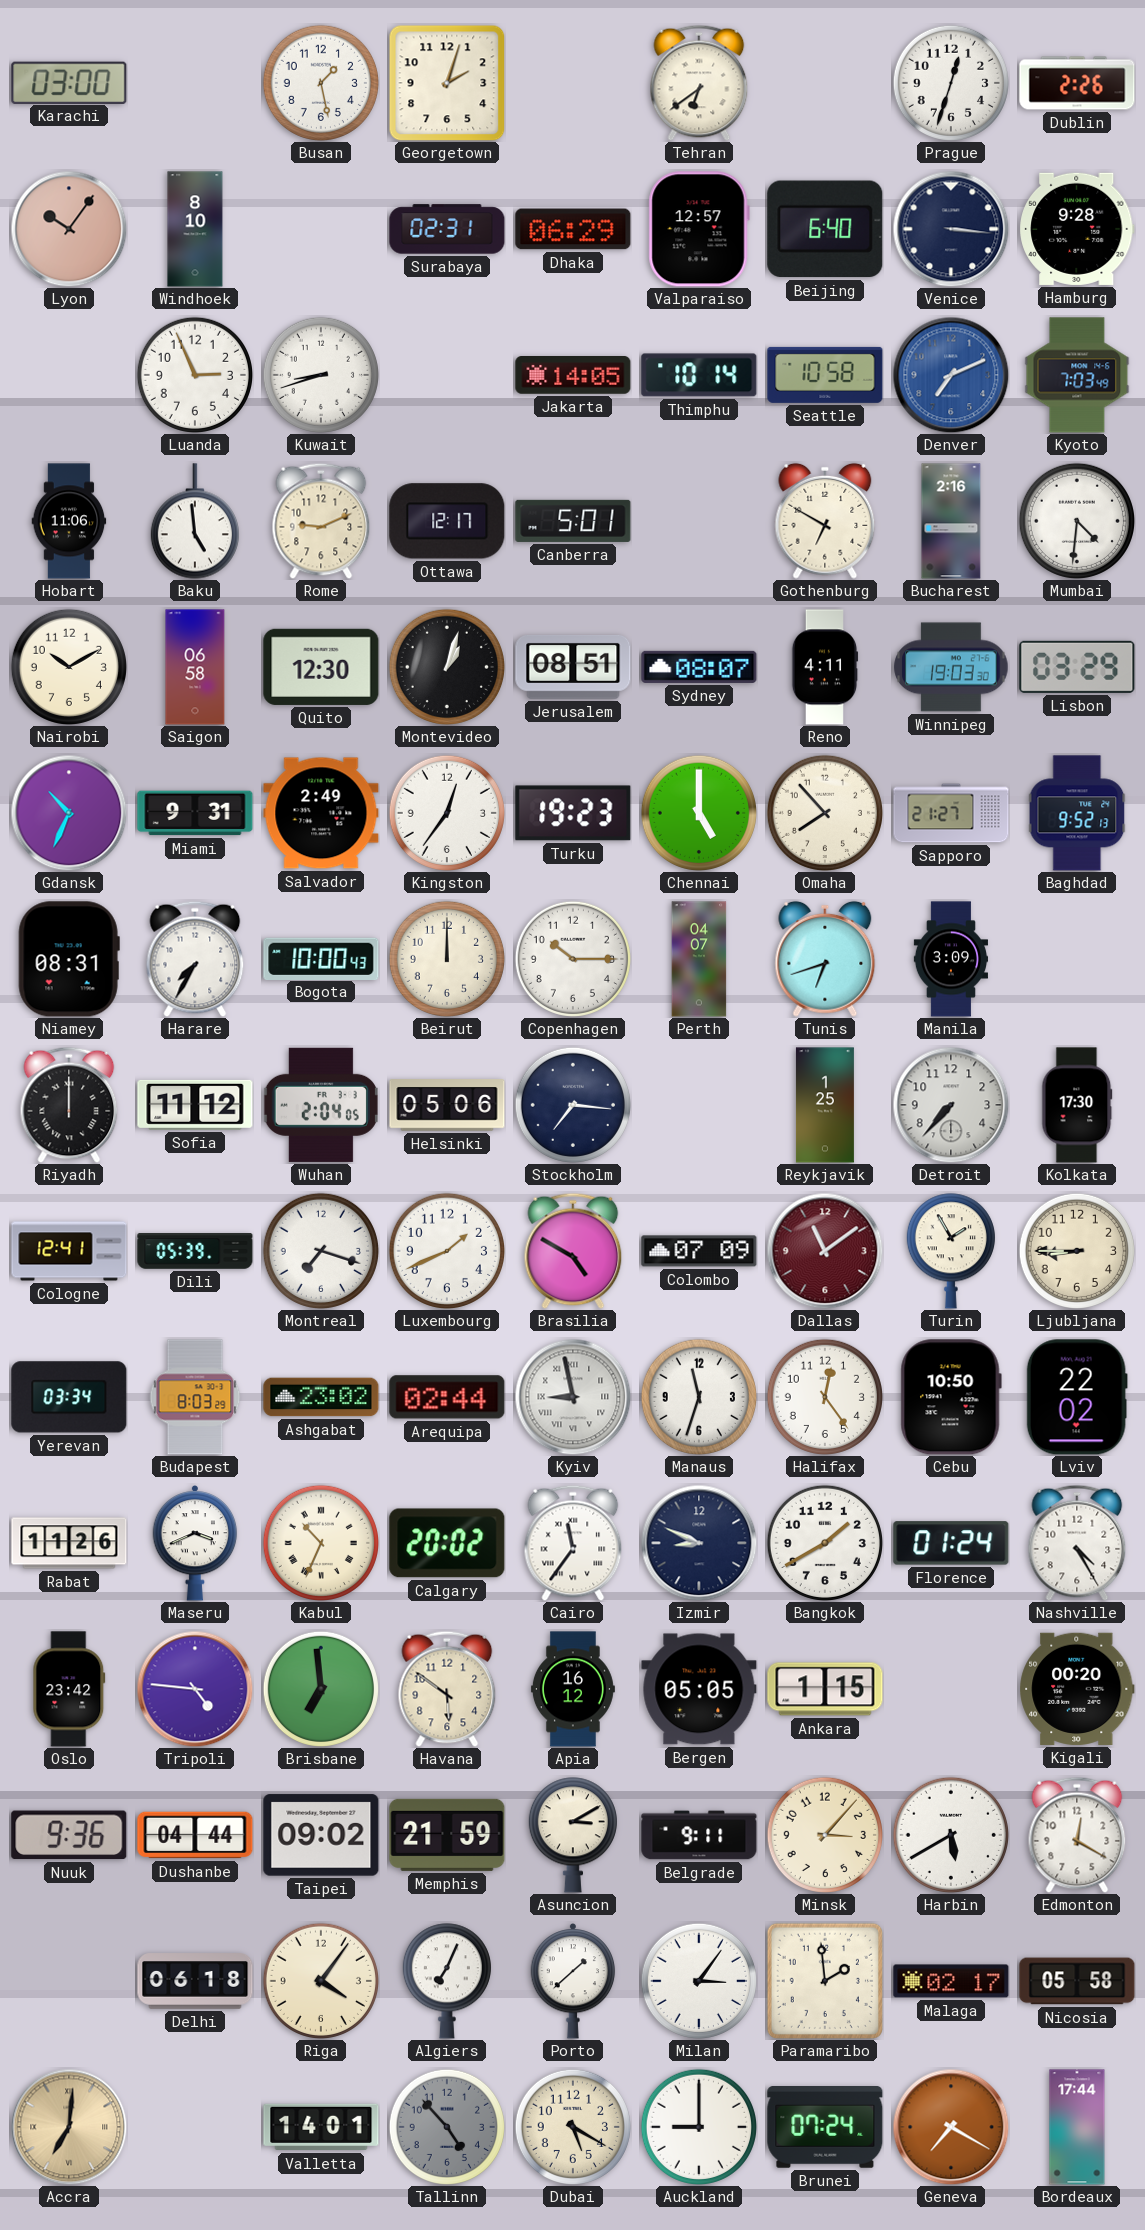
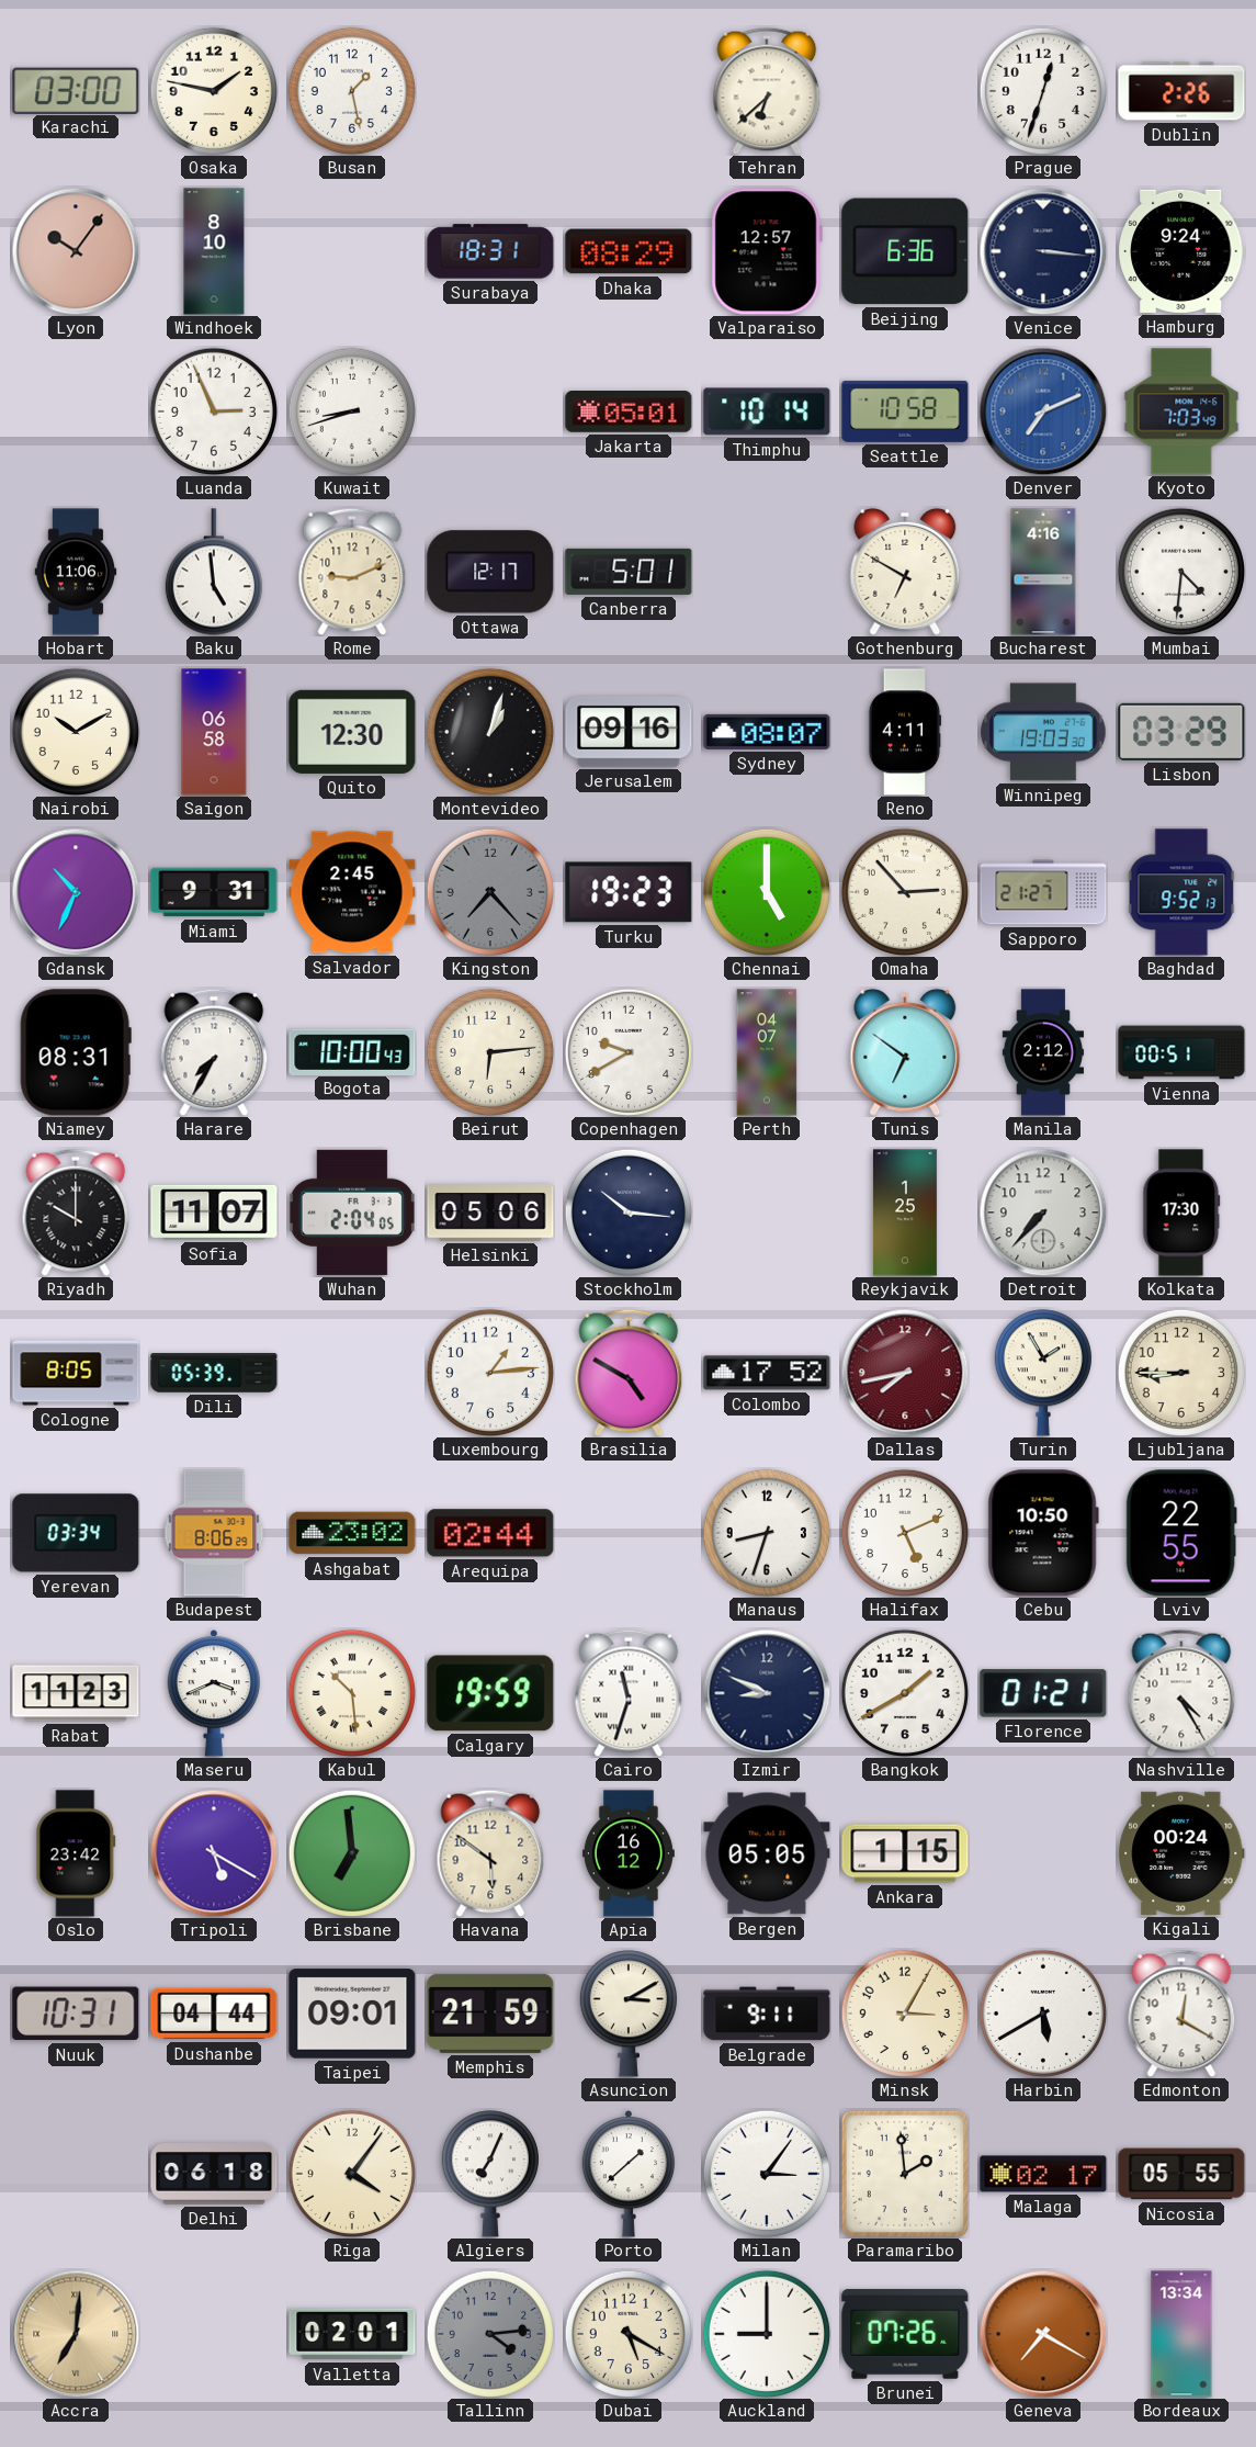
Osaka: none -> 1:47 (213, 90)
Georgetown: 2:03 -> none (447, 83)
Tehran: 6:39 -> 6:38 (767, 91)
Surabaya: 02:31 -> 18:31 (490, 251)
Dhaka: 06:29 -> 08:29 (629, 251)
Beijing: 6:40 -> 6:36 (905, 251)
Hamburg: 9:28 -> 9:24 (1181, 251)
Jakarta: 14:05 -> 05:01 (629, 411)
Bucharest: 2:16 -> 4:16 (1043, 572)
Jerusalem: 08:51 -> 09:16 (629, 732)
Salvador: 2:49 -> 2:45 (352, 892)
Kingston: 12:36 -> 7:23 (489, 891)
Kingston dial: white -> grey (489, 891)
Omaha: 7:53 -> 2:53 (904, 891)
Beirut: 12:00 -> 6:14 (489, 1051)
Copenhagen: 10:15 -> 9:40 (627, 1051)
Tunis: 6:42 -> 6:51 (905, 1052)
Manila: 3:09 -> 2:12 (1042, 1052)
Vienna: none -> 00:51 (1181, 1052)
Riyadh: 12:00 -> 10:00 (76, 1213)
Sofia: 11:12 -> 11:07 (214, 1213)
Stockholm: 7:16 -> 10:16 (627, 1211)
Cologne: 12:41 -> 8:05 (76, 1373)
Montreal: 7:18 -> none (320, 1250)
Luxembourg: 1:41 -> 1:14 (489, 1372)
Colombo: 07:09 -> 17:52 (767, 1373)
Dallas: 11:09 -> 7:43 (905, 1373)
Budapest: 8:03 -> 8:06 (214, 1533)
Kyiv: 8:58 -> none (573, 1397)
Manaus: 11:33 -> 8:33 (766, 1532)
Halifax: 12:24 -> 5:11 (904, 1532)
Lviv: 22:02 -> 22:55 (1181, 1533)
Rabat: 11:26 -> 11:23 (76, 1693)
Kabul: 10:34 -> 10:29 (351, 1692)
Calgary: 20:02 -> 19:59 (490, 1693)
Cairo: 11:36 -> 11:33 (629, 1693)
Florence: 01:24 -> 01:21 (1043, 1693)
Tripoli: 4:46 -> 5:20 (214, 1853)
Kigali: 00:20 -> 00:24 (1181, 1853)
Nuuk: 9:36 -> 10:31 (76, 2014)
Taipei: 09:02 -> 09:01 (352, 2014)
Minsk: 3:07 -> 3:05 (904, 2012)
Nicosia: 05:58 -> 05:55 (1181, 2174)
Valletta: 14:01 -> 02:01 (352, 2334)
Tallinn: 4:53 -> 4:14 (489, 2333)
Brunei: 07:24 -> 07:26 (905, 2335)
Bordeaux: 17:44 -> 13:34 (1181, 2334)
